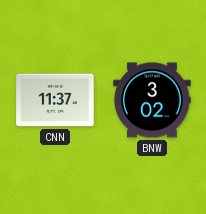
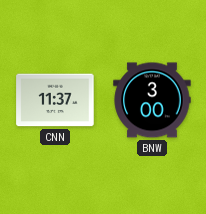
BNW: 3:02 -> 3:00 (152, 100)
